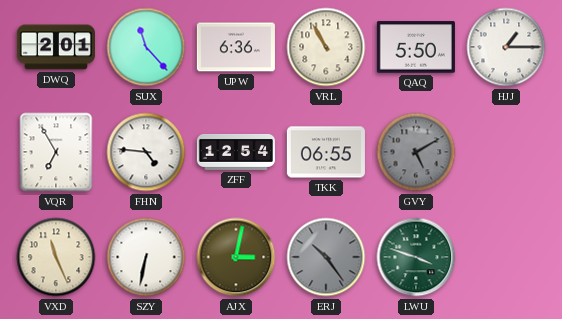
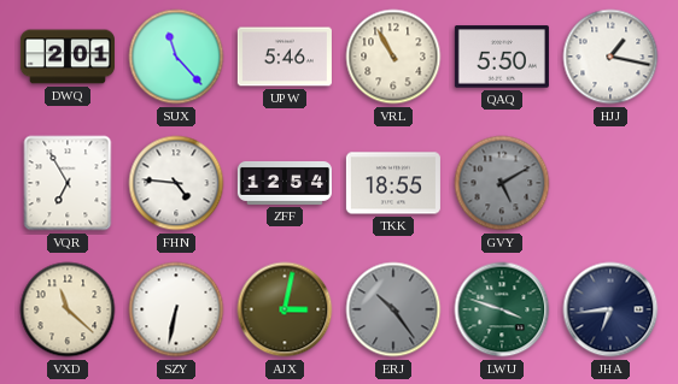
UPW: 6:36 -> 5:46 (285, 57)
HJJ: 1:15 -> 1:17 (610, 57)
TKK: 06:55 -> 18:55 (393, 183)
VXD: 11:26 -> 11:22 (68, 309)
JHA: none -> 6:44 (610, 309)
